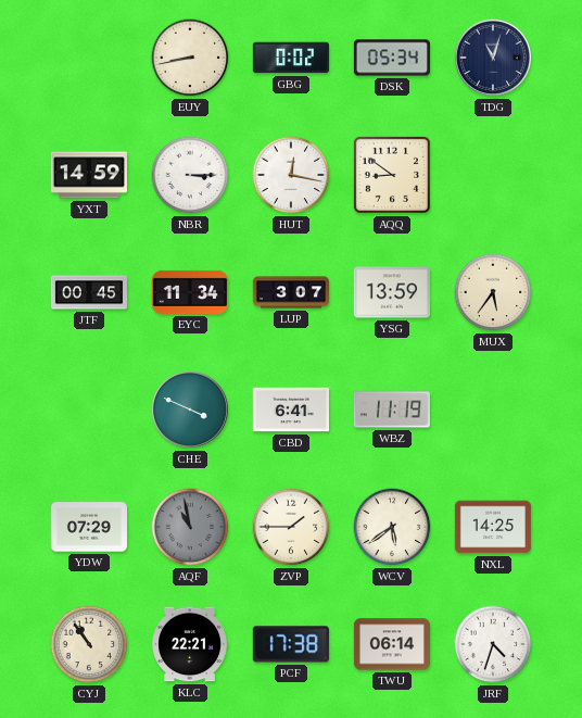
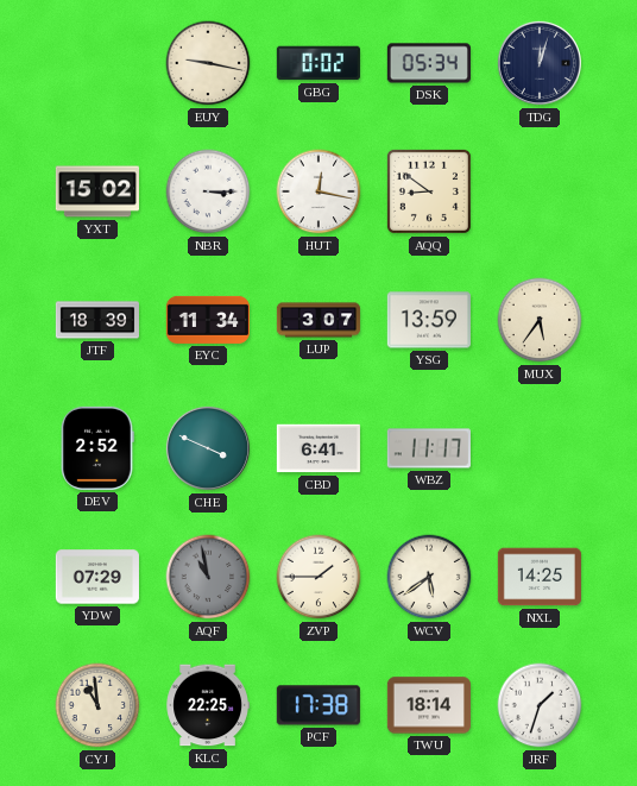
EUY: 8:43 -> 9:17 (208, 63)
TDG: 11:03 -> 12:03 (540, 63)
YXT: 14:59 -> 15:02 (96, 191)
JTF: 00:45 -> 18:39 (96, 320)
DEV: none -> 2:52 (97, 448)
WBZ: 11:19 -> 11:17 (428, 448)
CYJ: 10:54 -> 10:59 (97, 705)
KLC: 22:21 -> 22:25 (208, 705)
TWU: 06:14 -> 18:14 (429, 705)
JRF: 4:33 -> 1:33 (540, 705)
